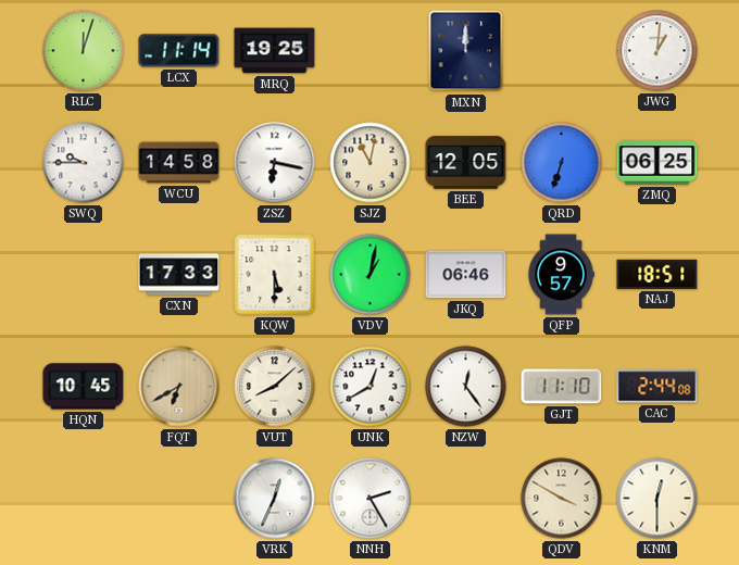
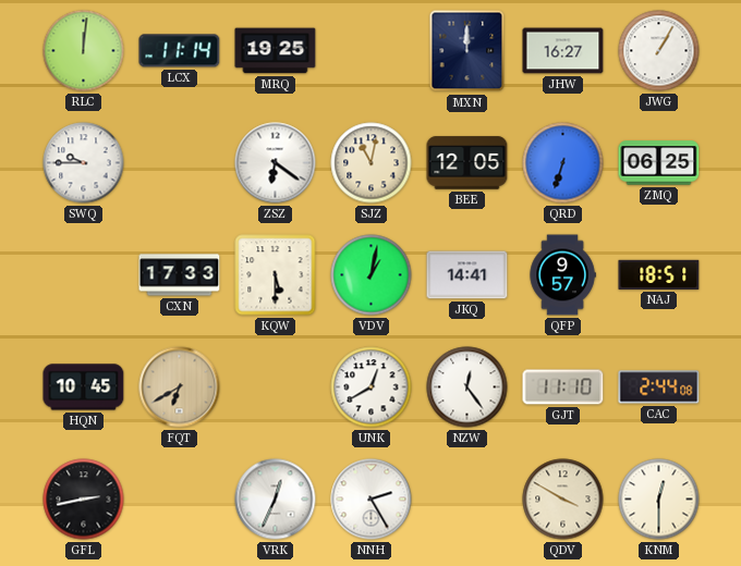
RLC: 12:03 -> 12:01 (84, 51)
JHW: none -> 16:27 (563, 51)
JWG: 1:01 -> 1:05 (659, 51)
WCU: 14:58 -> none (179, 163)
ZSZ: 6:17 -> 6:21 (276, 163)
JKQ: 06:46 -> 14:41 (467, 275)
VUT: 8:08 -> none (275, 387)
GFL: none -> 2:43 (84, 500)
